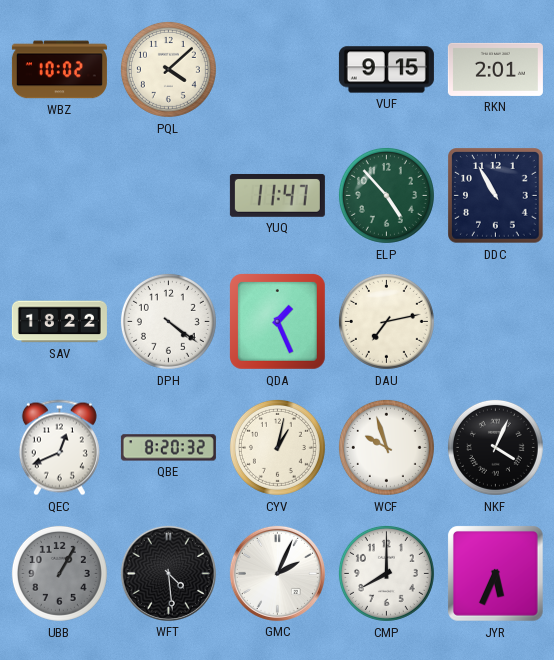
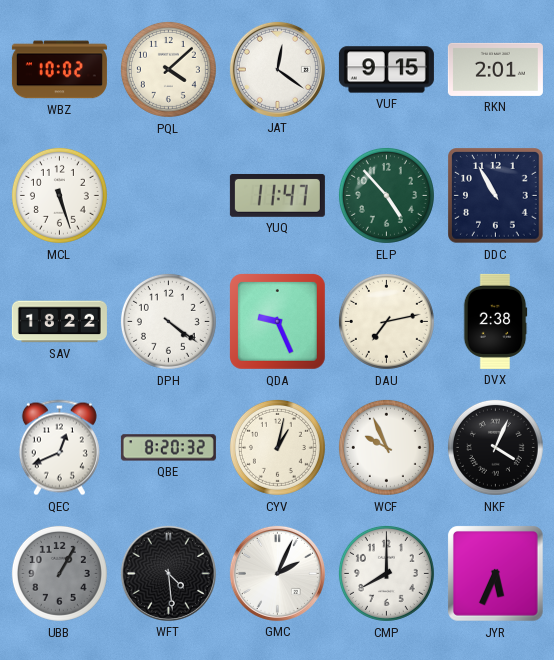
JAT: none -> 12:21 (277, 69)
MCL: none -> 5:27 (59, 195)
QDA: 1:26 -> 9:26 (278, 322)
DVX: none -> 2:38 (495, 321)
WCF: 9:57 -> 9:56 (386, 447)
